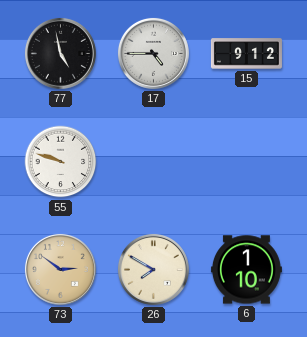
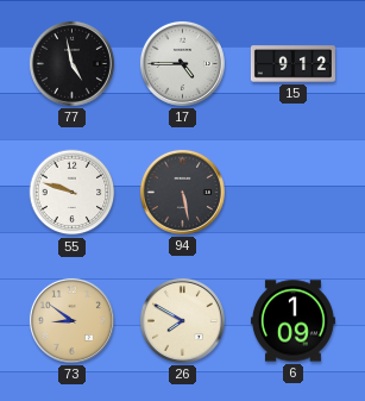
94: none -> 5:28 (182, 192)
73: 2:51 -> 8:51 (71, 320)
6: 1:10 -> 1:09 (292, 321)
